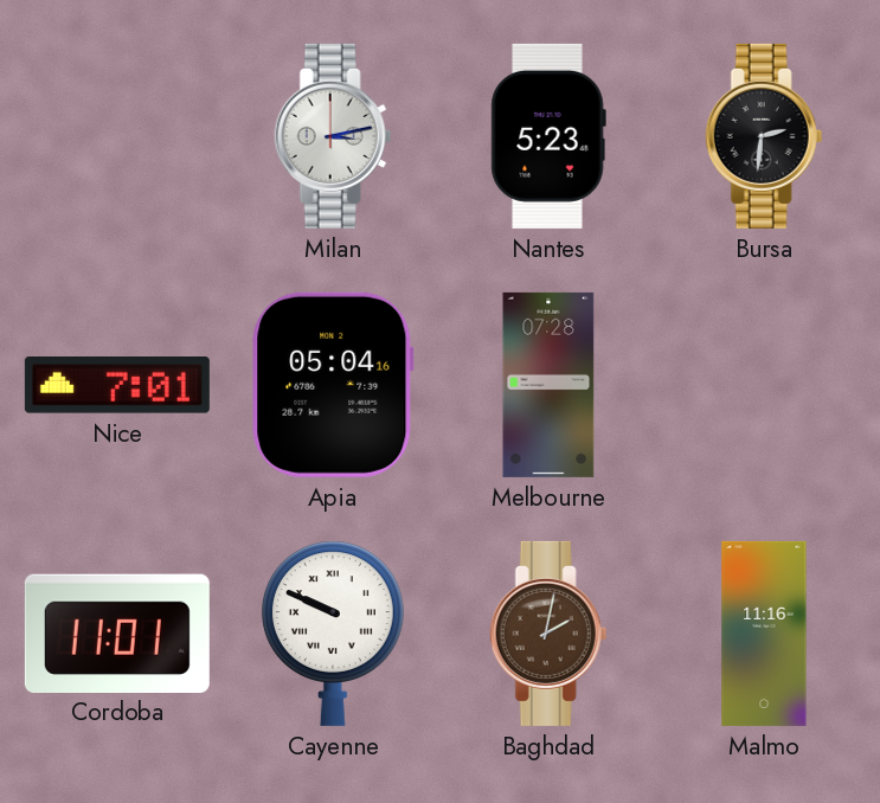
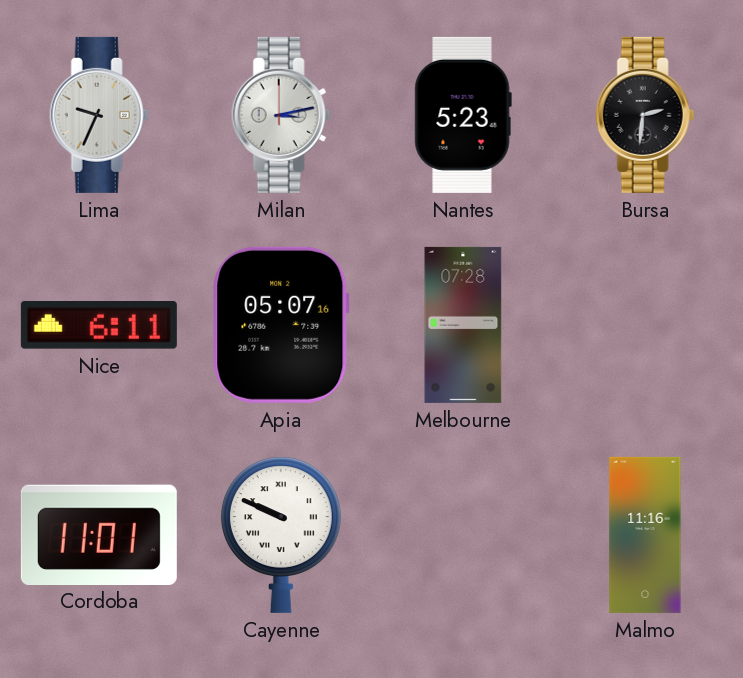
Lima: none -> 9:34 (99, 115)
Nice: 7:01 -> 6:11 (99, 325)
Apia: 05:04 -> 05:07 (281, 325)
Baghdad: 2:02 -> none (548, 634)
